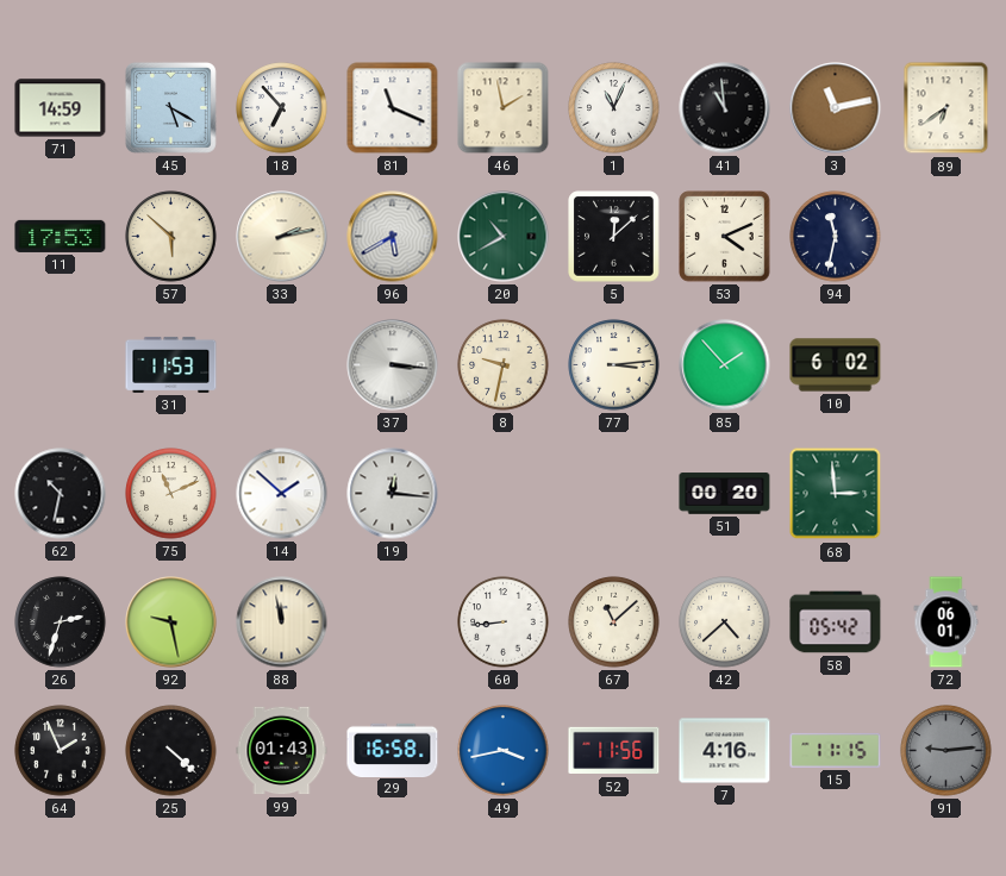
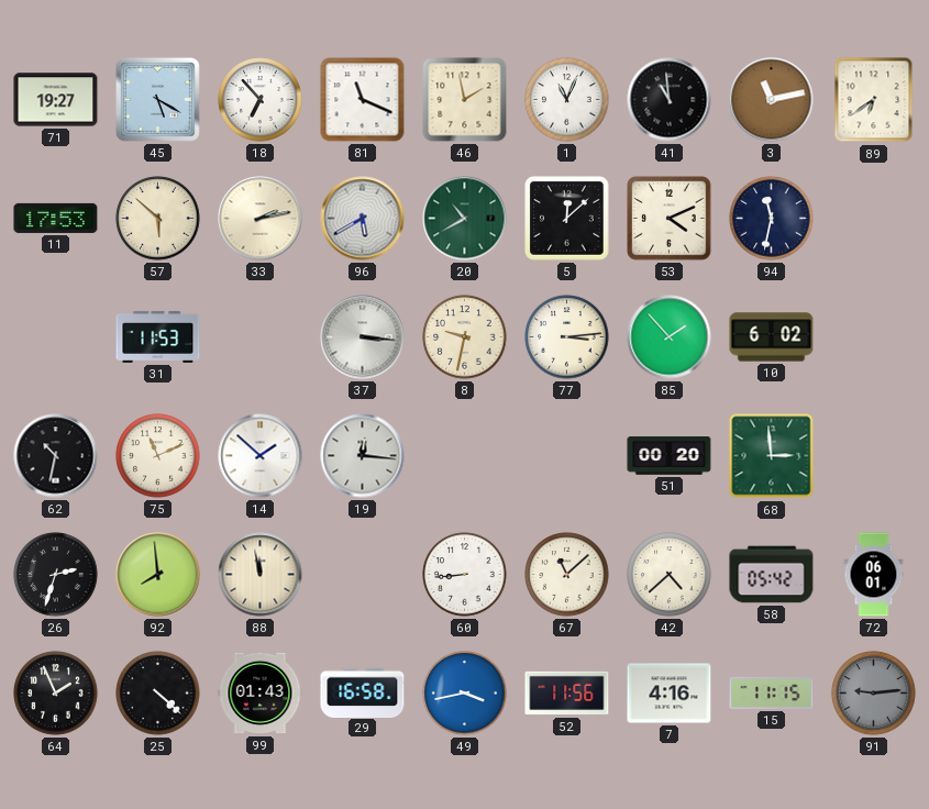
71: 14:59 -> 19:27 (56, 100)
92: 9:28 -> 7:59 (158, 575)
